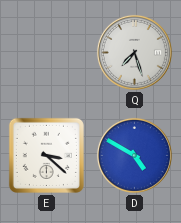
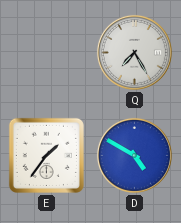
Q: 7:27 -> 7:25 (134, 52)
E: 3:22 -> 1:36 (46, 155)
